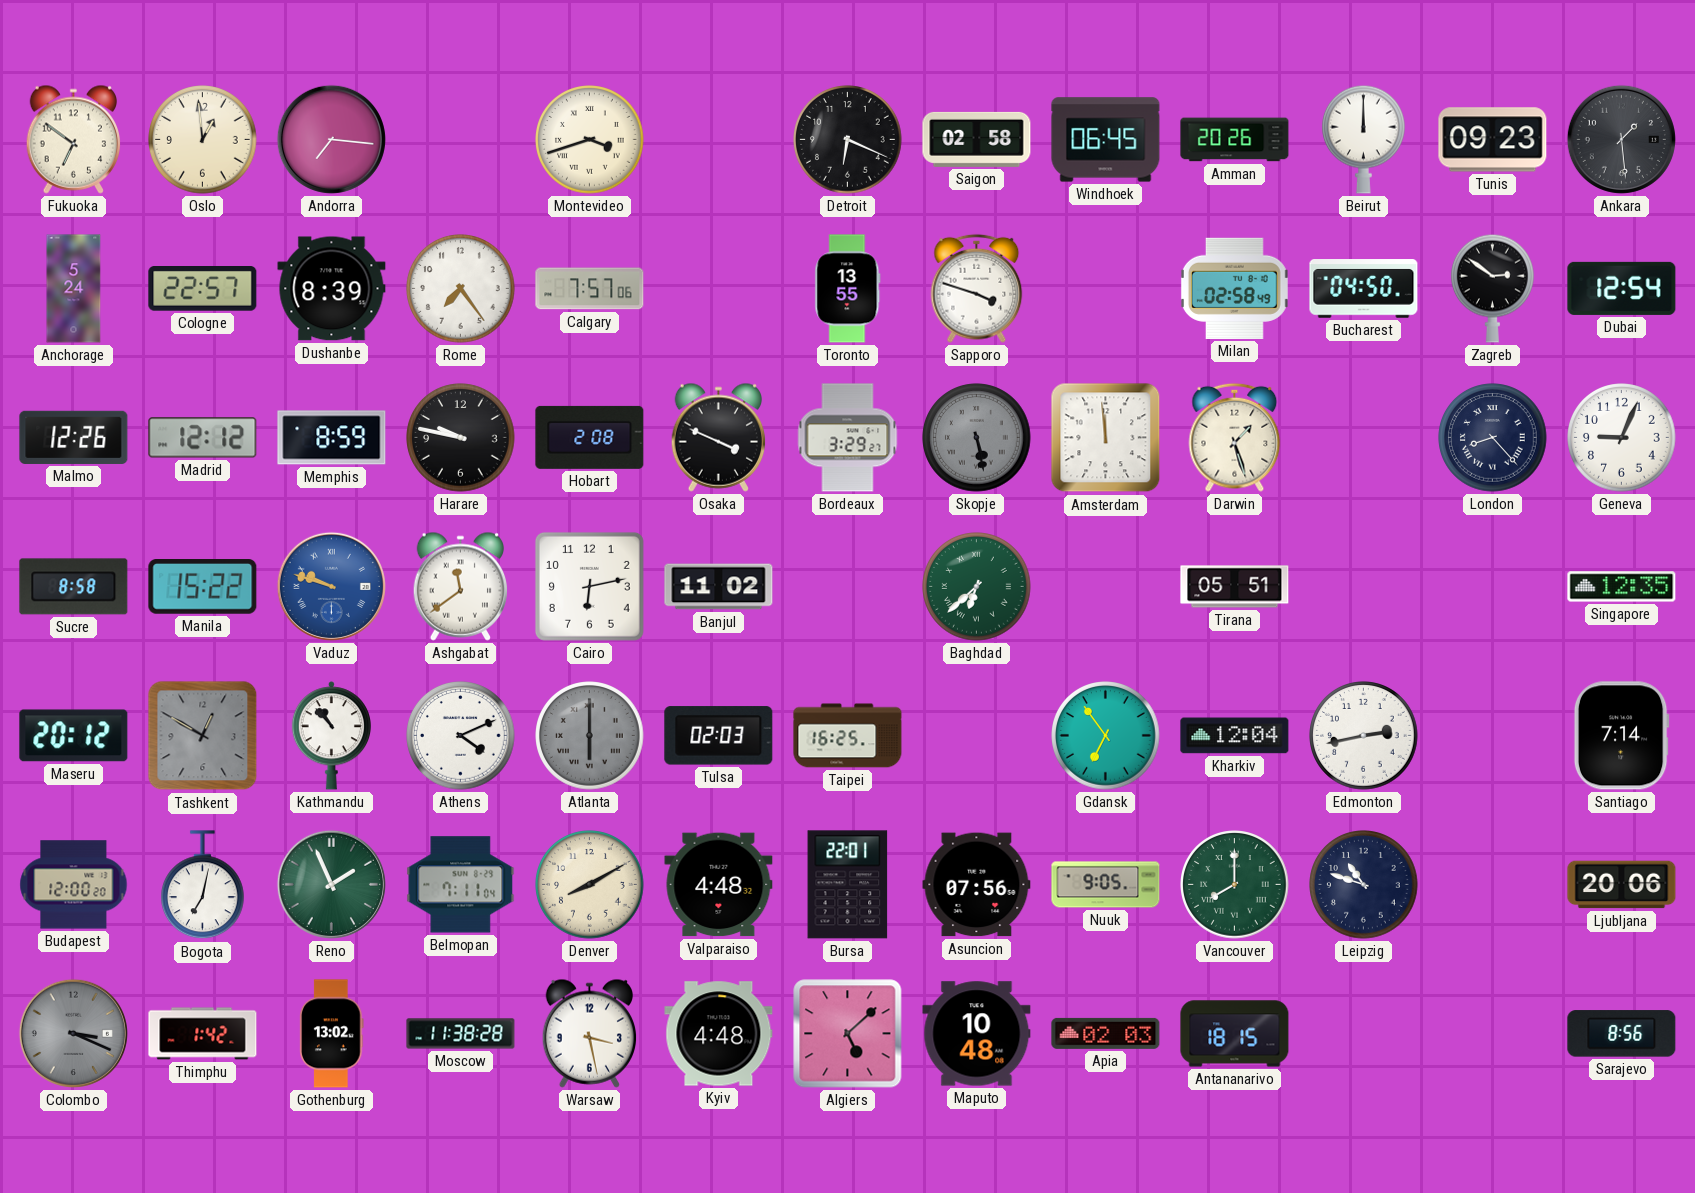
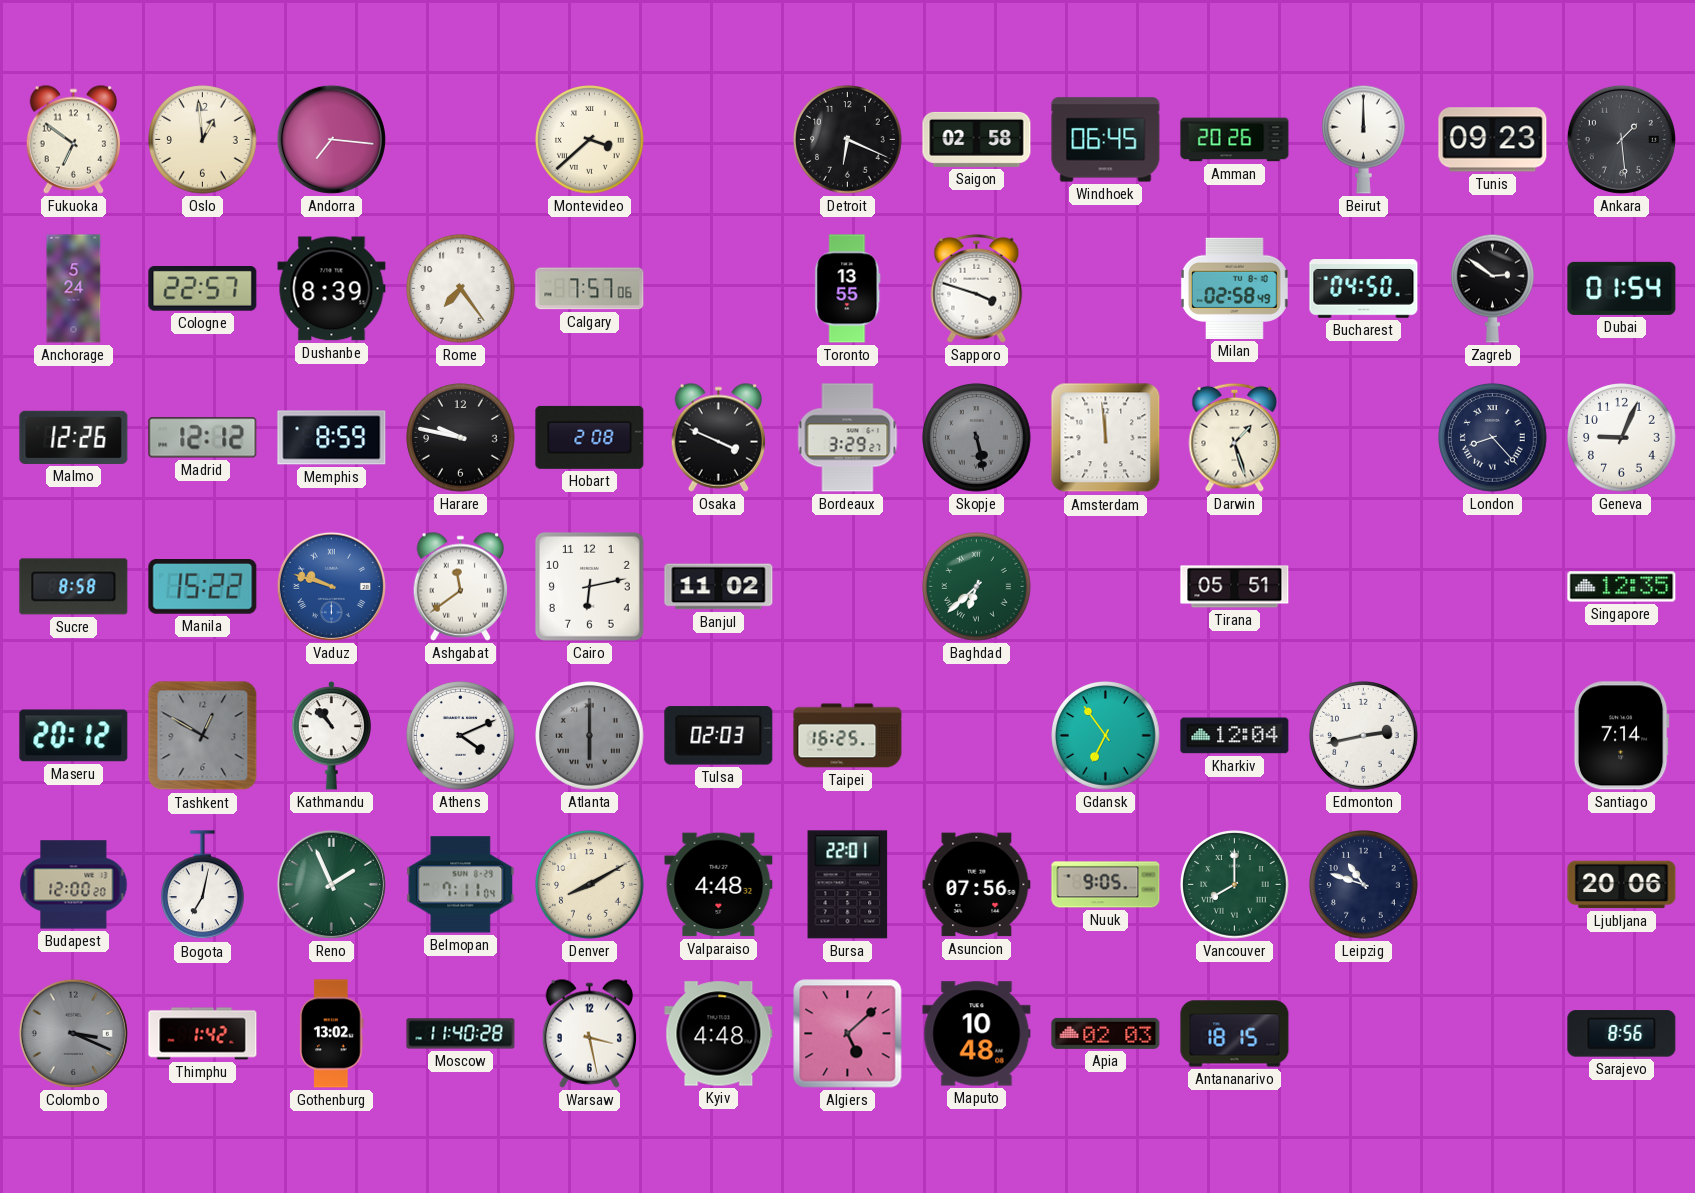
Montevideo: 3:42 -> 3:38 (590, 140)
Dubai: 12:54 -> 01:54 (1622, 288)
Moscow: 11:38 -> 11:40 (461, 1034)
